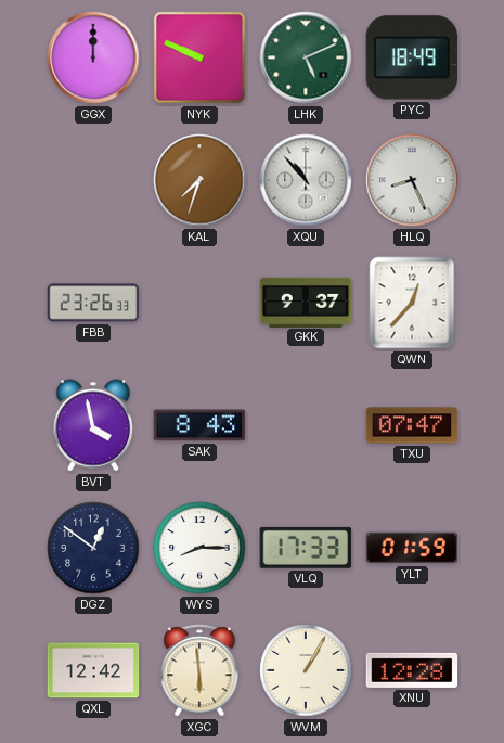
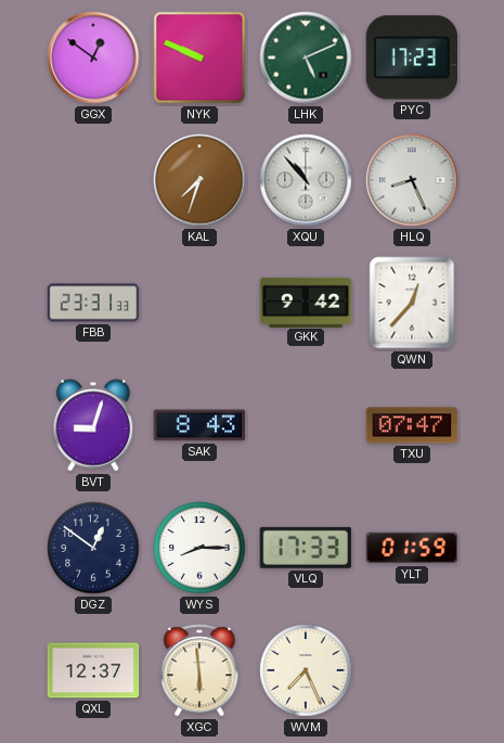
GGX: 12:00 -> 12:51 (93, 57)
PYC: 18:49 -> 17:23 (411, 57)
FBB: 23:26 -> 23:31 (93, 303)
GKK: 9:37 -> 9:42 (306, 302)
BVT: 3:58 -> 9:03 (93, 425)
QXL: 12:42 -> 12:37 (93, 670)
WVM: 1:05 -> 7:26 (306, 670)
XNU: 12:28 -> none (412, 670)
